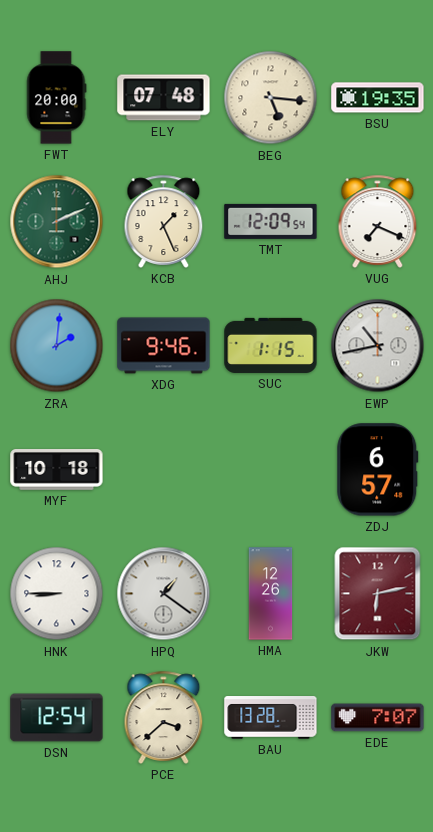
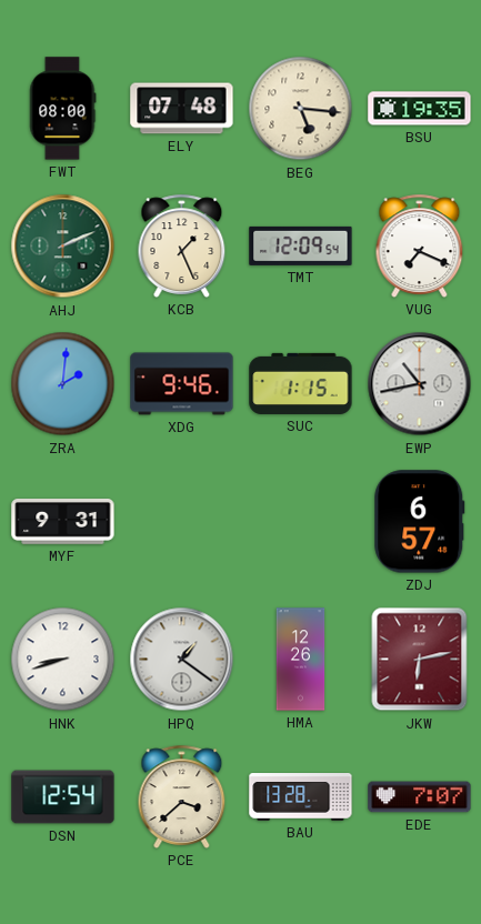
FWT: 20:00 -> 08:00 (63, 109)
MYF: 10:18 -> 9:31 (63, 522)
HNK: 8:45 -> 8:42 (63, 660)
